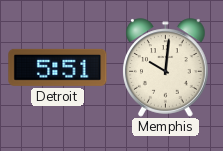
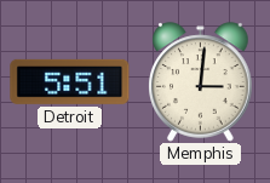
Memphis: 10:01 -> 3:01 (201, 82)
